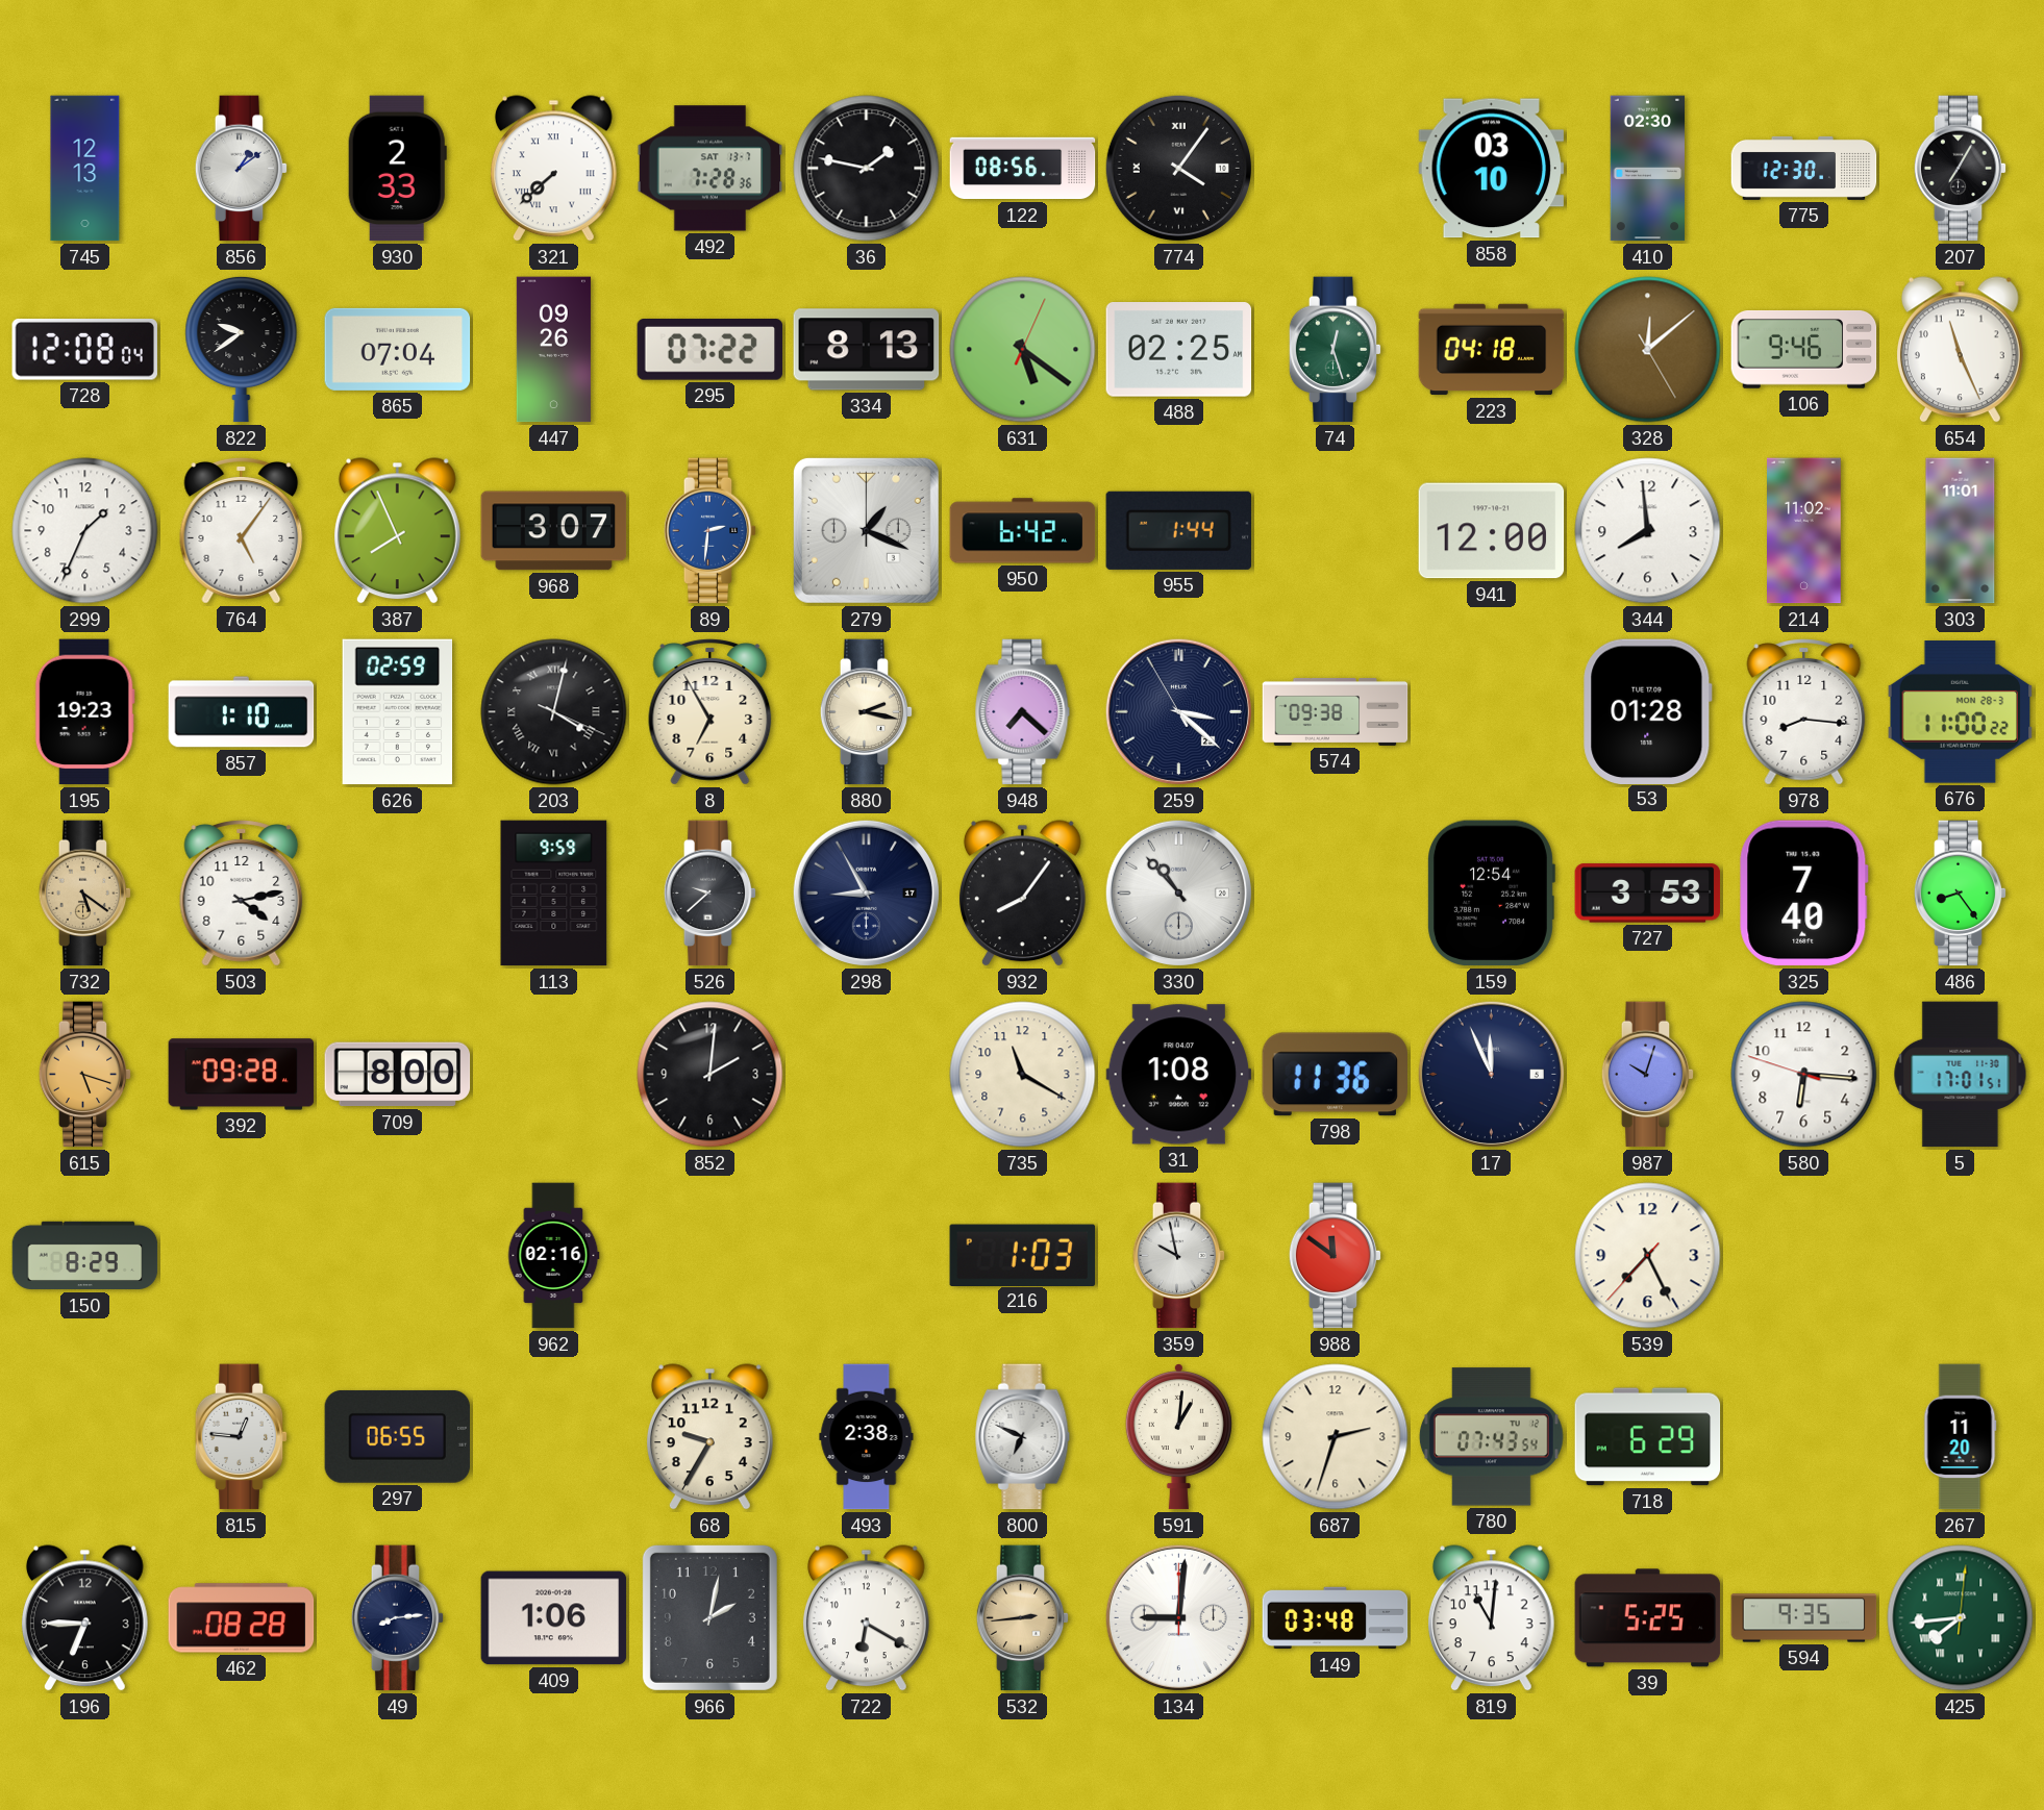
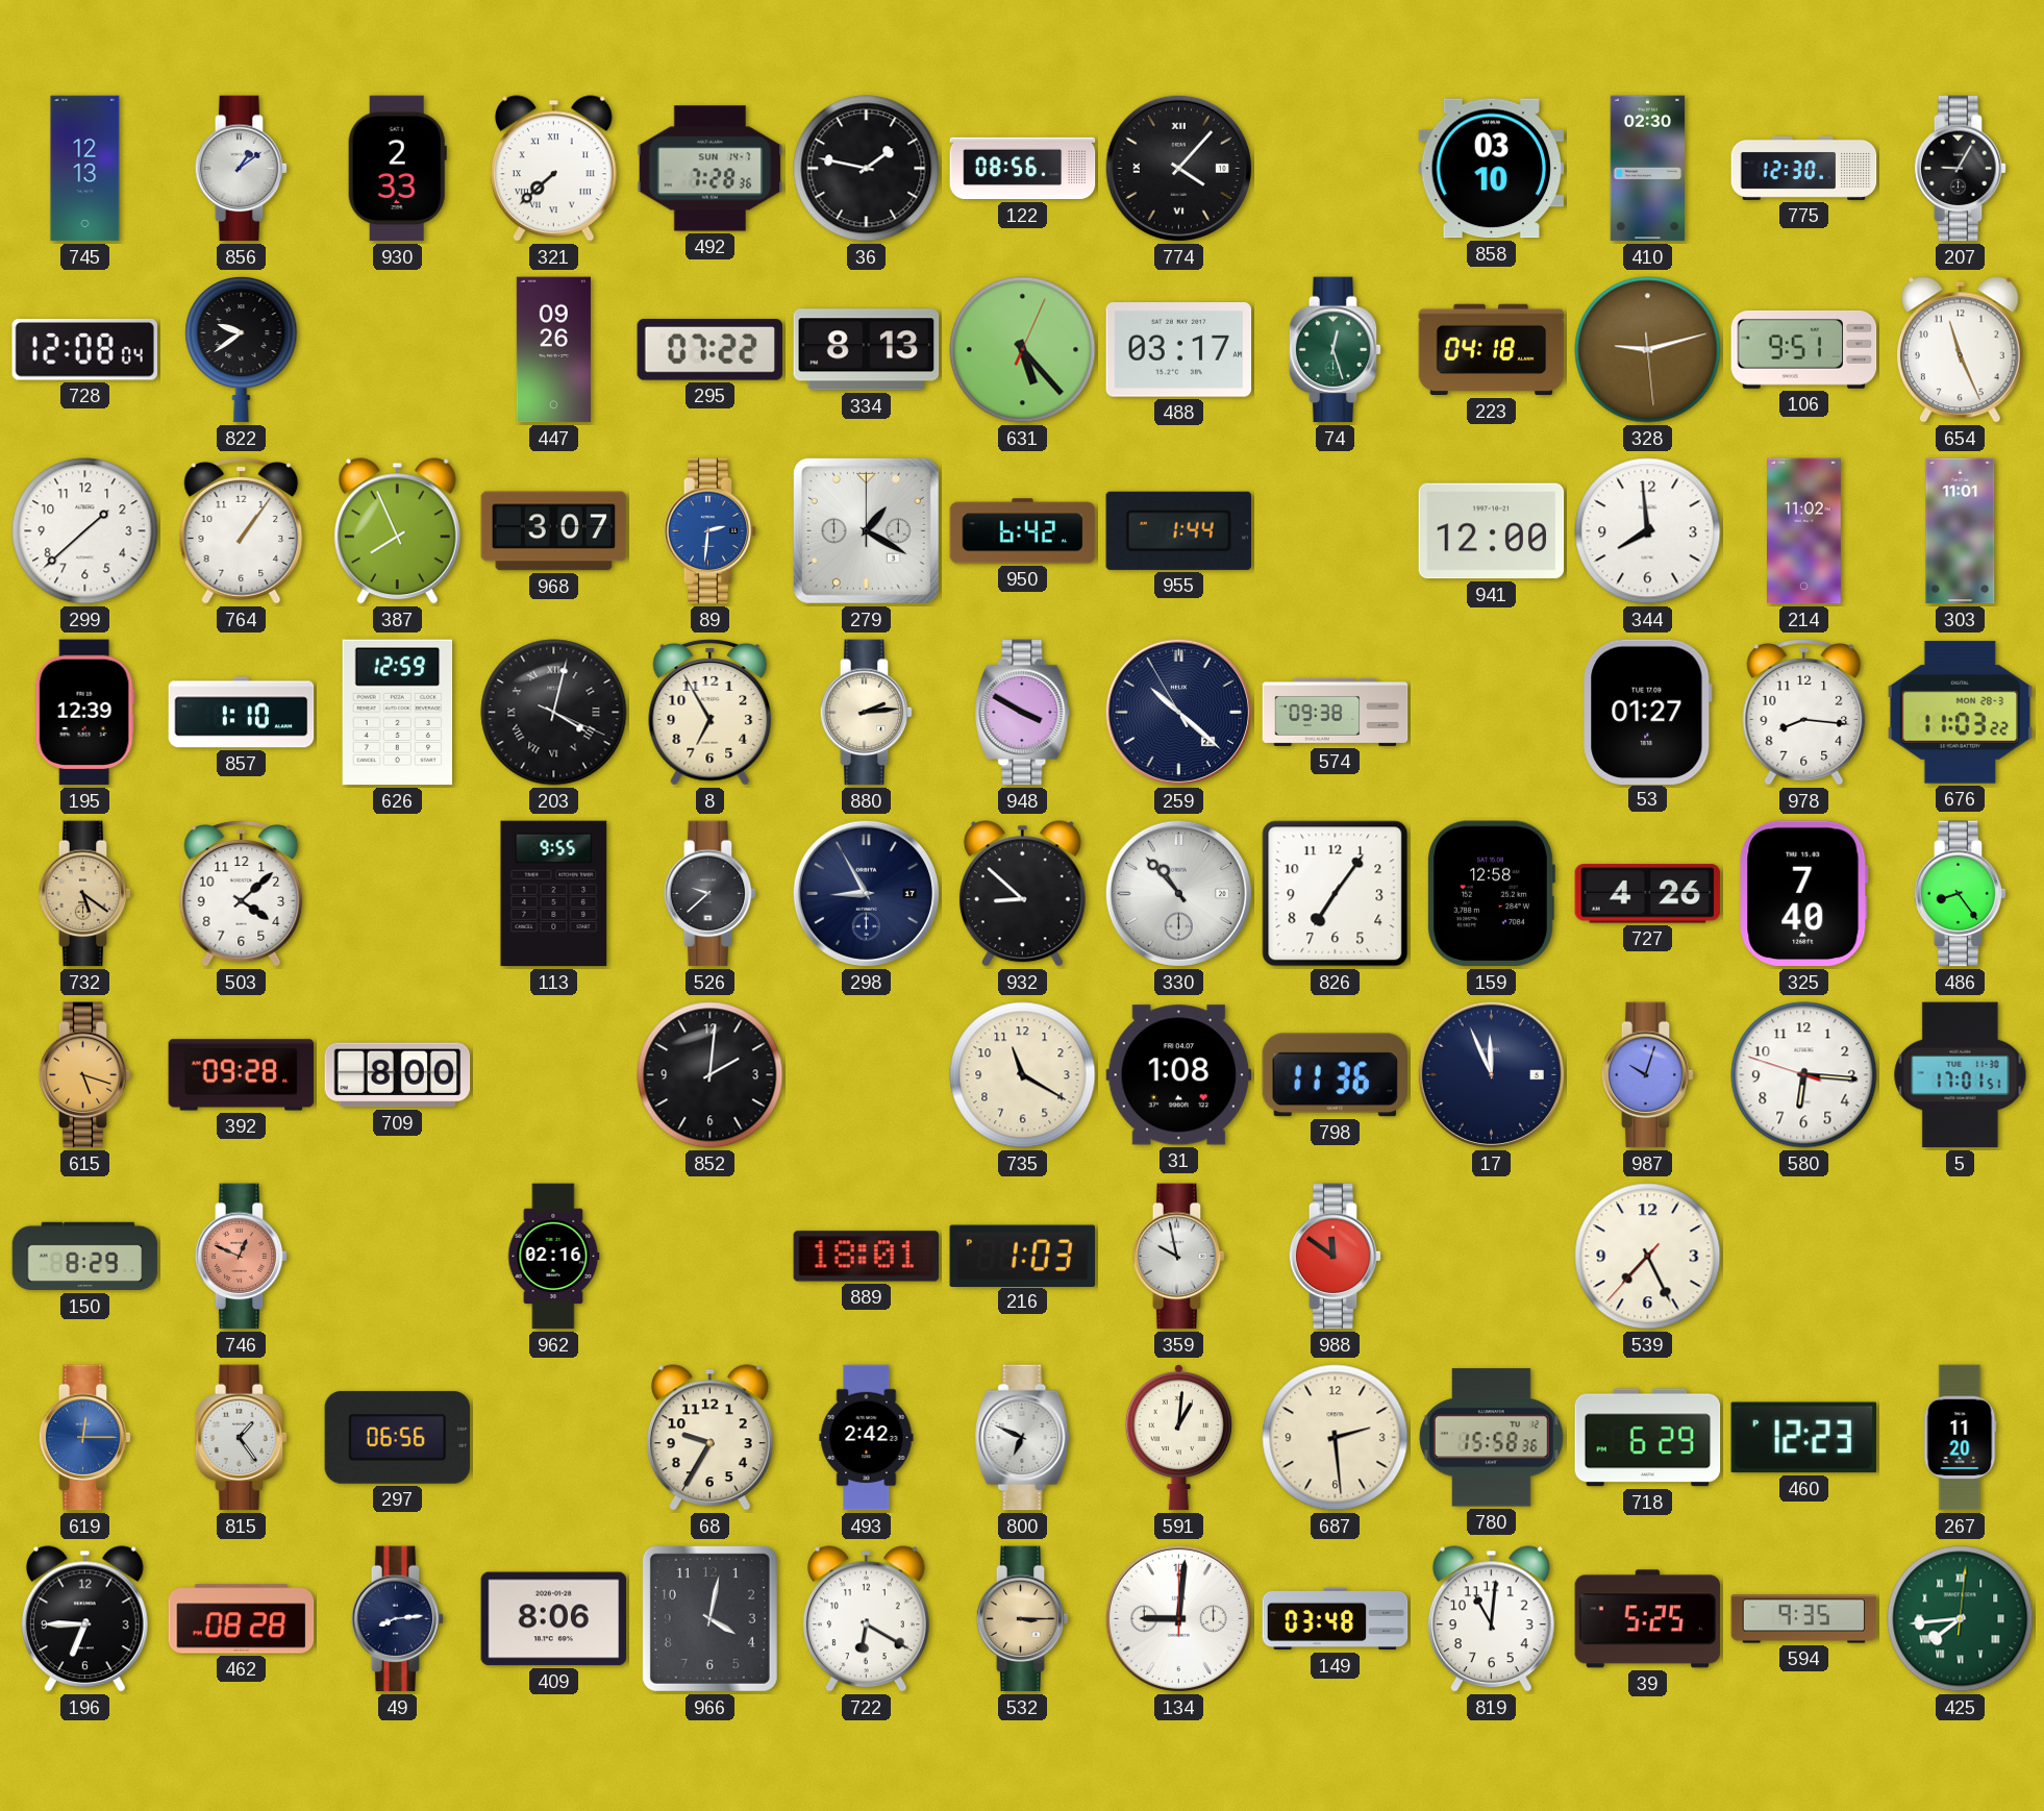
492 date: SAT 13-7 -> SUN 14-7 (711, 169)
774: 4:06 -> 4:07 (1178, 168)
207: 7:05 -> 9:05 (1961, 169)
865: 07:04 -> none (398, 349)
631: 5:21 -> 5:23 (1023, 350)
488: 02:25 -> 03:17 (1179, 350)
328: 12:08 -> 9:12 (1648, 350)
106: 9:46 -> 9:51 (1804, 350)
299: 1:34 -> 1:38 (85, 531)
764: 5:06 -> 1:06 (242, 531)
279: 1:19 -> 1:20 (866, 530)
195: 19:23 -> 12:39 (84, 713)
626: 02:59 -> 12:59 (398, 713)
880: 2:17 -> 2:14 (867, 713)
948: 7:22 -> 3:50 (1023, 713)
259: 3:21 -> 10:21 (1178, 712)
53: 01:28 -> 01:27 (1648, 712)
676: 11:00 -> 11:03 (1961, 713)
503: 4:13 -> 4:08 (242, 894)
113: 9:59 -> 9:55 (554, 894)
932: 8:06 -> 8:52 (1022, 894)
826: none -> 7:06 (1336, 894)
159: 12:54 -> 12:58 (1491, 894)
727: 3:53 -> 4:26 (1648, 894)
746: none -> 12:49 (242, 1257)
889: none -> 18:01 (867, 1257)
619: none -> 12:15 (85, 1438)
815: 12:46 -> 1:24 (242, 1438)
297: 06:55 -> 06:56 (398, 1437)
493: 2:38 -> 2:42 (867, 1438)
687: 2:33 -> 2:29 (1336, 1438)
780: 07:43 -> 15:58 (1491, 1438)
460: none -> 12:23 (1804, 1438)
409: 1:06 -> 8:06 (554, 1619)
966: 2:02 -> 4:02 (709, 1618)
532: 2:44 -> 3:15 (1023, 1619)
